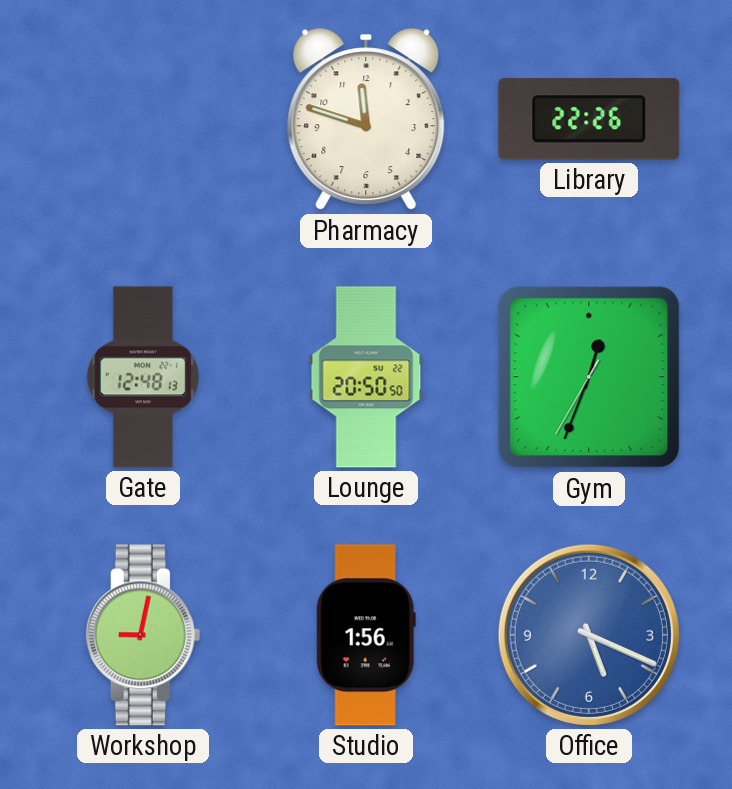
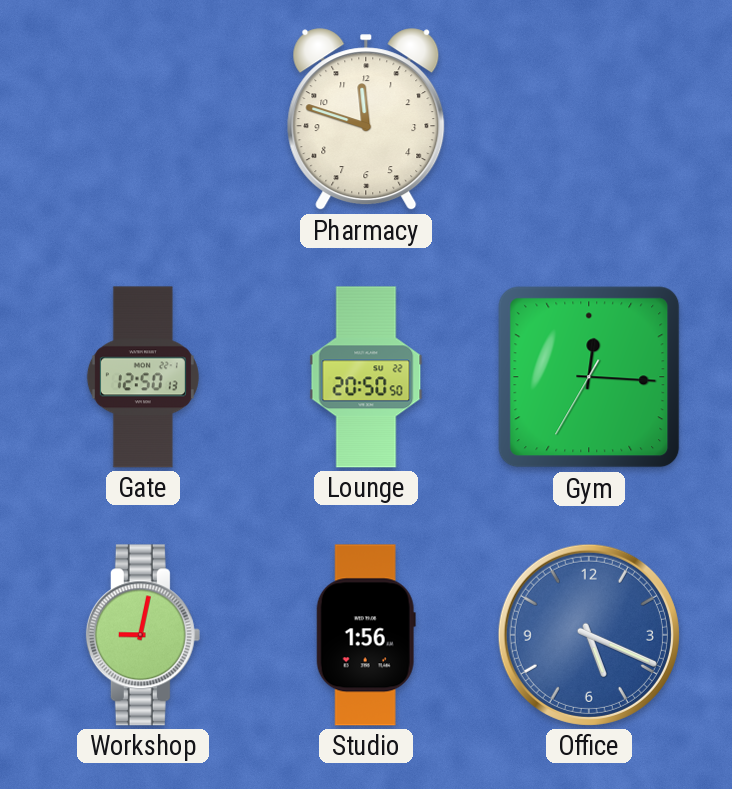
Library: 22:26 -> none (589, 119)
Gate: 12:48 -> 12:50 (143, 377)
Gym: 12:33 -> 12:15 (589, 377)
